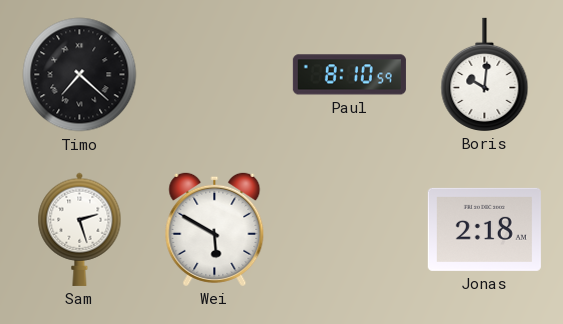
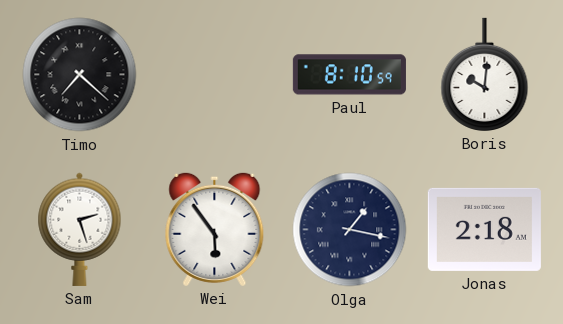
Wei: 5:50 -> 5:54 (215, 229)
Olga: none -> 1:17 (350, 230)
